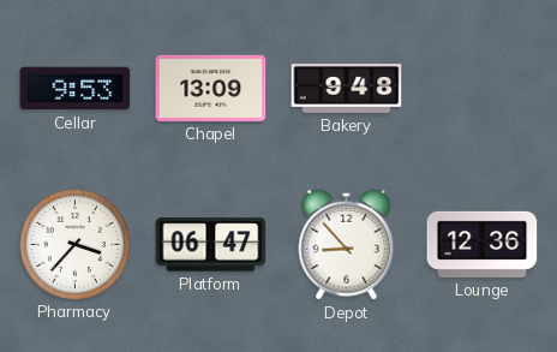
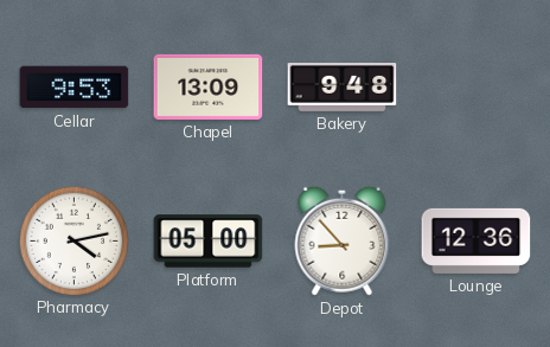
Pharmacy: 3:37 -> 4:13 (73, 240)
Platform: 06:47 -> 05:00 (209, 242)
